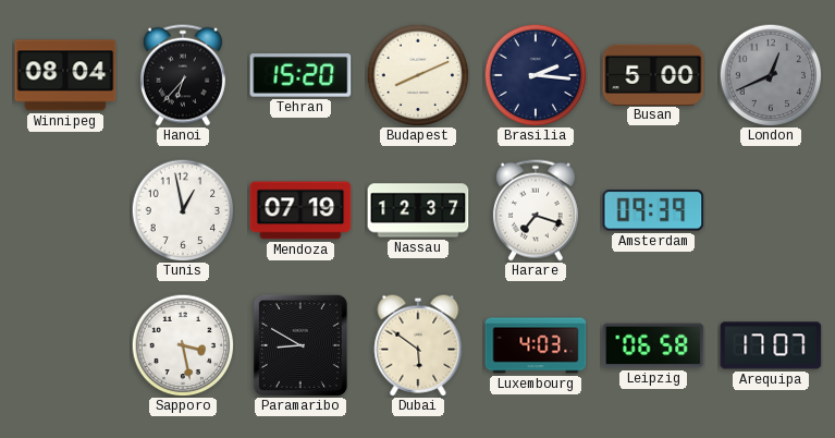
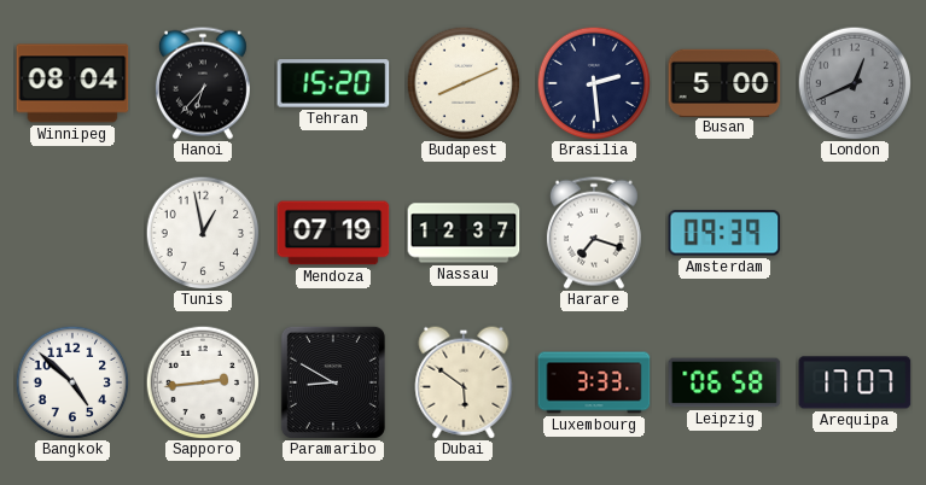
Brasilia: 2:16 -> 2:29 (594, 83)
Bangkok: none -> 4:52 (72, 382)
Sapporo: 3:28 -> 2:44 (203, 382)
Luxembourg: 4:03 -> 3:33 (594, 382)
